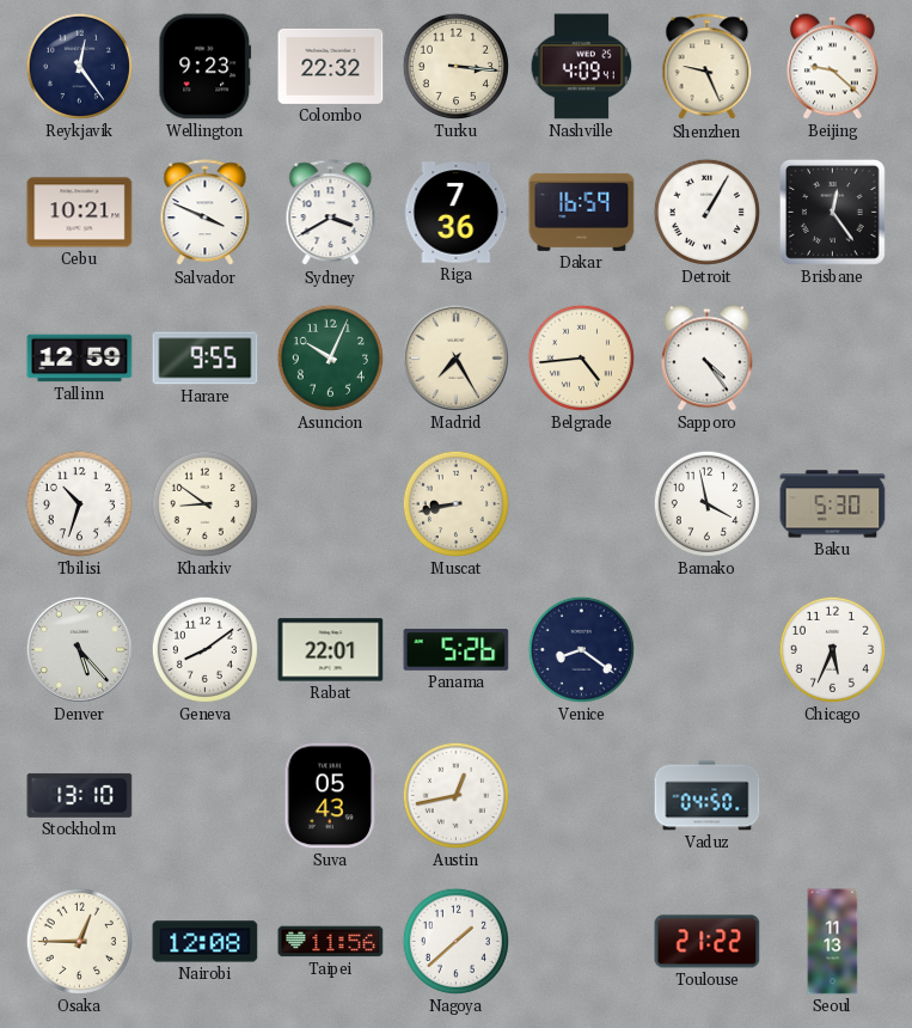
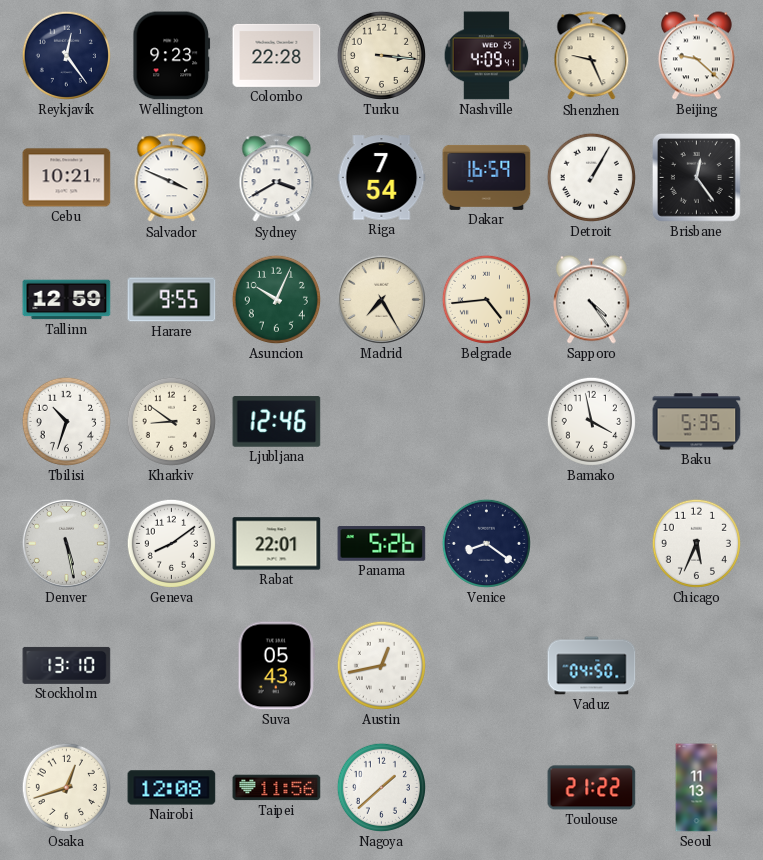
Colombo: 22:32 -> 22:28 (277, 55)
Riga: 7:36 -> 7:54 (382, 178)
Ljubljana: none -> 12:46 (277, 422)
Muscat: 8:43 -> none (455, 503)
Baku: 5:30 -> 5:35 (697, 422)
Denver: 5:23 -> 5:28 (66, 543)
Osaka: 12:45 -> 12:42 (66, 787)
